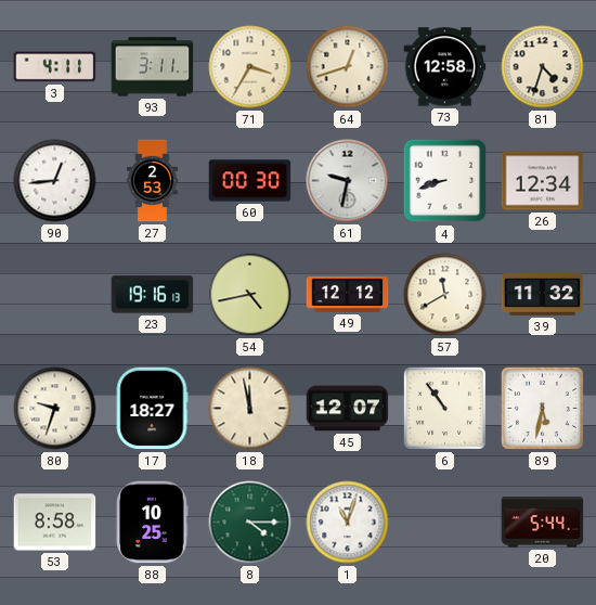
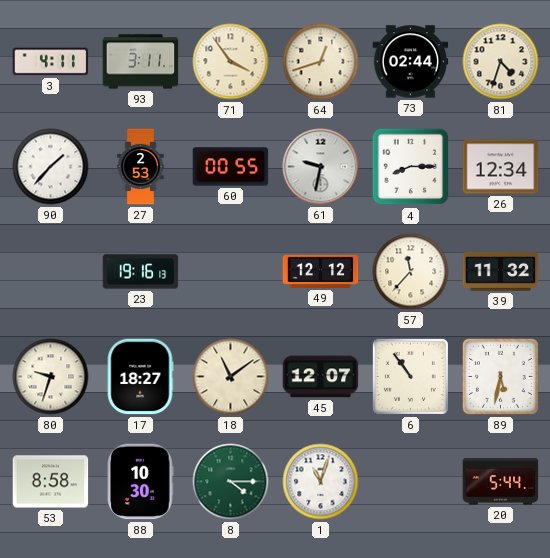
71: 3:35 -> 3:54 (231, 62)
73: 12:58 -> 02:44 (411, 62)
90: 12:44 -> 1:37 (51, 167)
60: 00:30 -> 00:55 (231, 167)
4: 8:42 -> 8:15 (411, 167)
54: 4:43 -> none (250, 295)
57: 11:40 -> 11:37 (411, 272)
18: 11:58 -> 11:09 (231, 377)
88: 10:25 -> 10:30 (141, 482)
